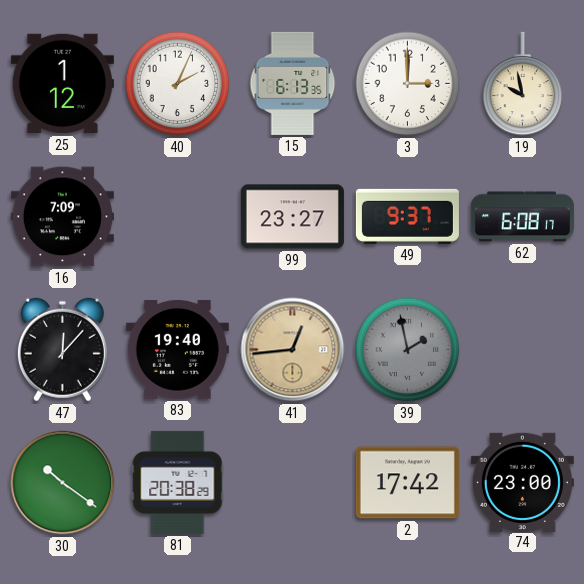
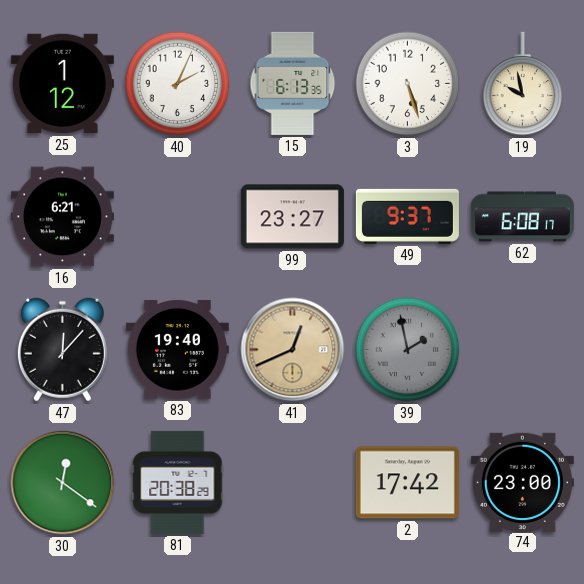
3: 3:00 -> 5:27 (408, 84)
16: 7:09 -> 6:21 (62, 217)
41: 12:44 -> 12:41 (293, 350)
30: 10:21 -> 12:21 (63, 483)
